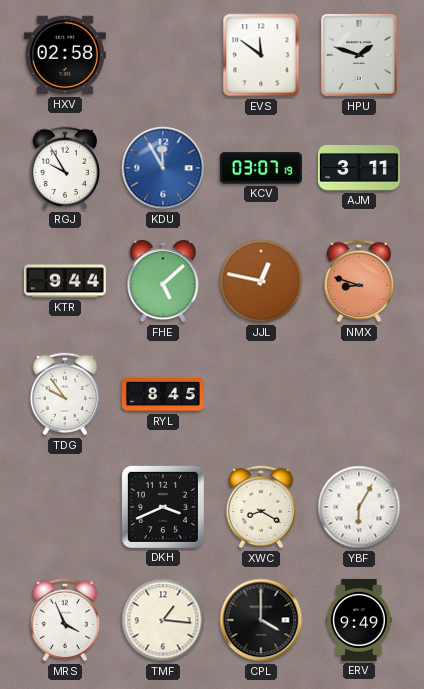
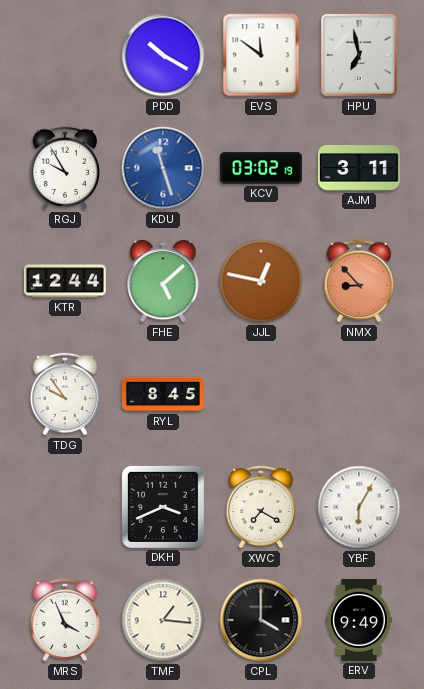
HXV: 02:58 -> none (65, 55)
PDD: none -> 10:20 (163, 55)
HPU: 1:48 -> 6:58 (359, 55)
KDU: 11:55 -> 11:27 (163, 168)
KCV: 03:07 -> 03:02 (261, 168)
KTR: 9:44 -> 12:44 (65, 281)
NMX: 8:48 -> 8:53 (359, 281)
XWC: 8:20 -> 7:20 (261, 507)
